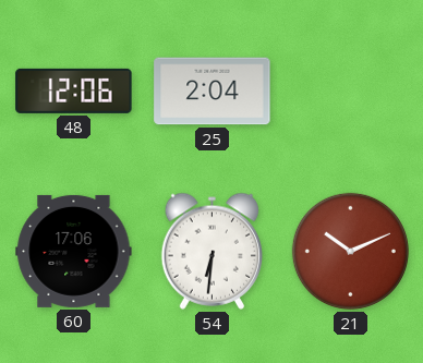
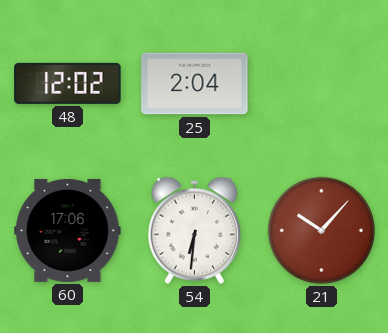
48: 12:06 -> 12:02 (68, 83)
21: 10:11 -> 10:07 (321, 230)
